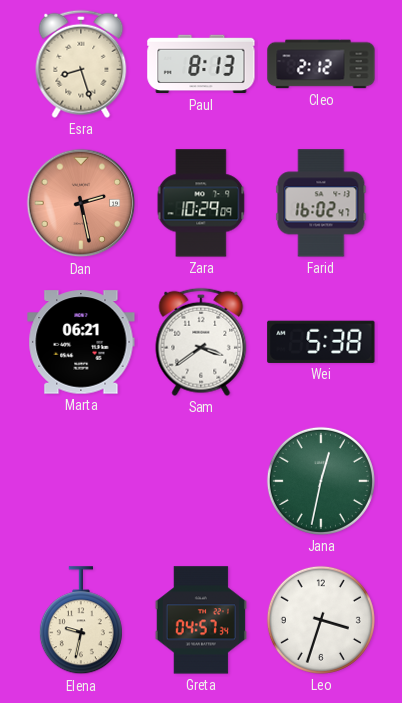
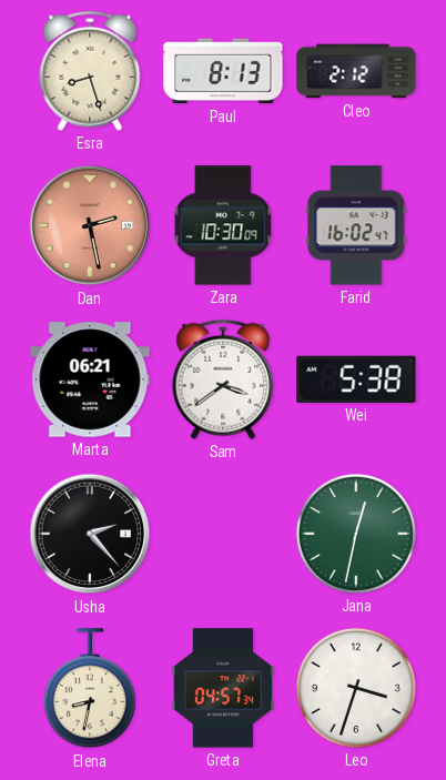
Zara: 10:29 -> 10:30 (223, 225)
Usha: none -> 2:23 (90, 534)
Elena: 9:32 -> 8:32 (90, 689)
